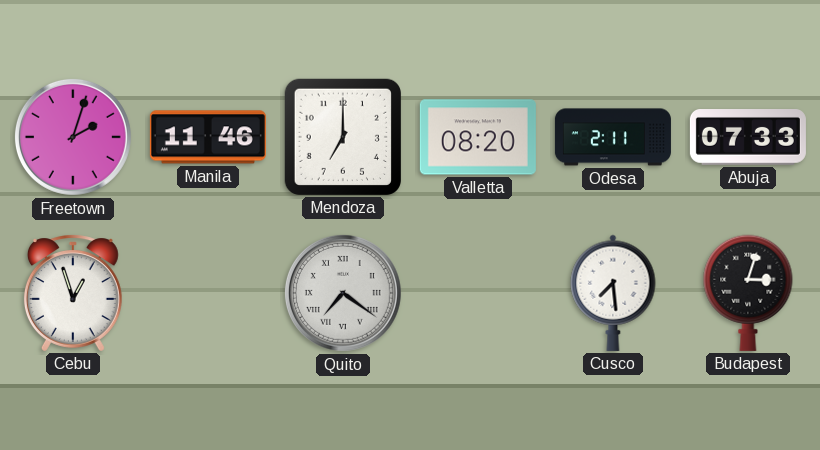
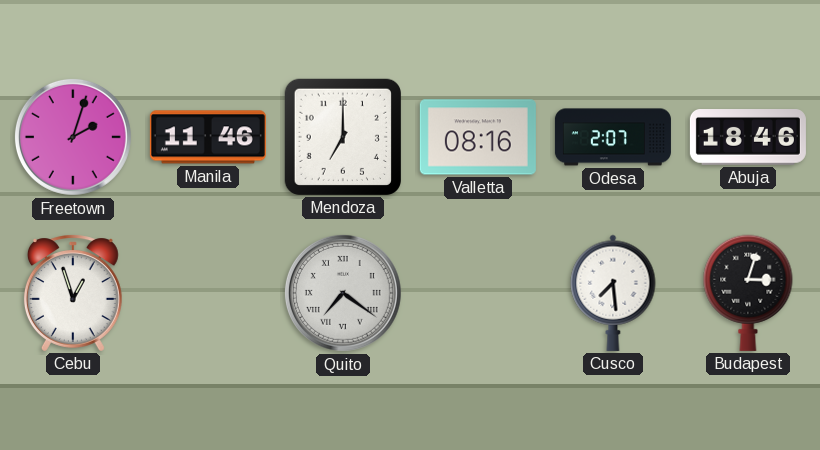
Valletta: 08:20 -> 08:16 (478, 137)
Odesa: 2:11 -> 2:07 (613, 137)
Abuja: 07:33 -> 18:46 (748, 138)
